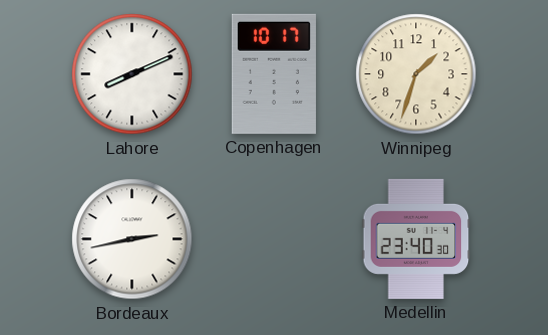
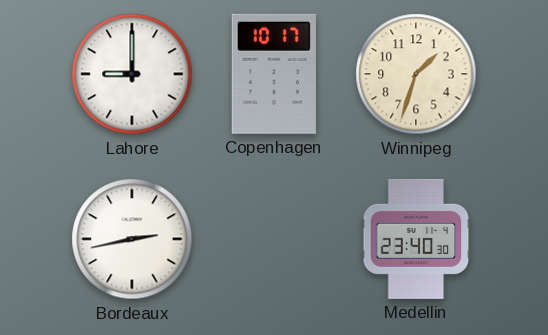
Lahore: 8:11 -> 9:00 (132, 74)
